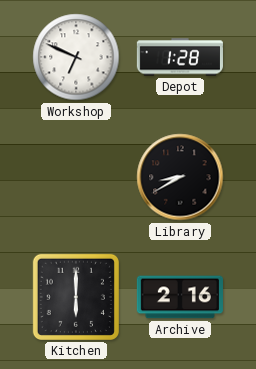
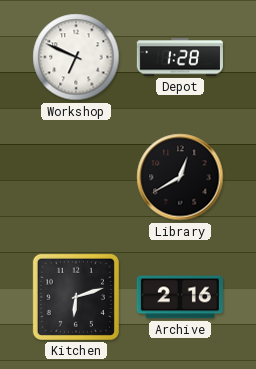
Library: 8:40 -> 12:40 (180, 177)
Kitchen: 6:00 -> 6:12 (76, 297)
